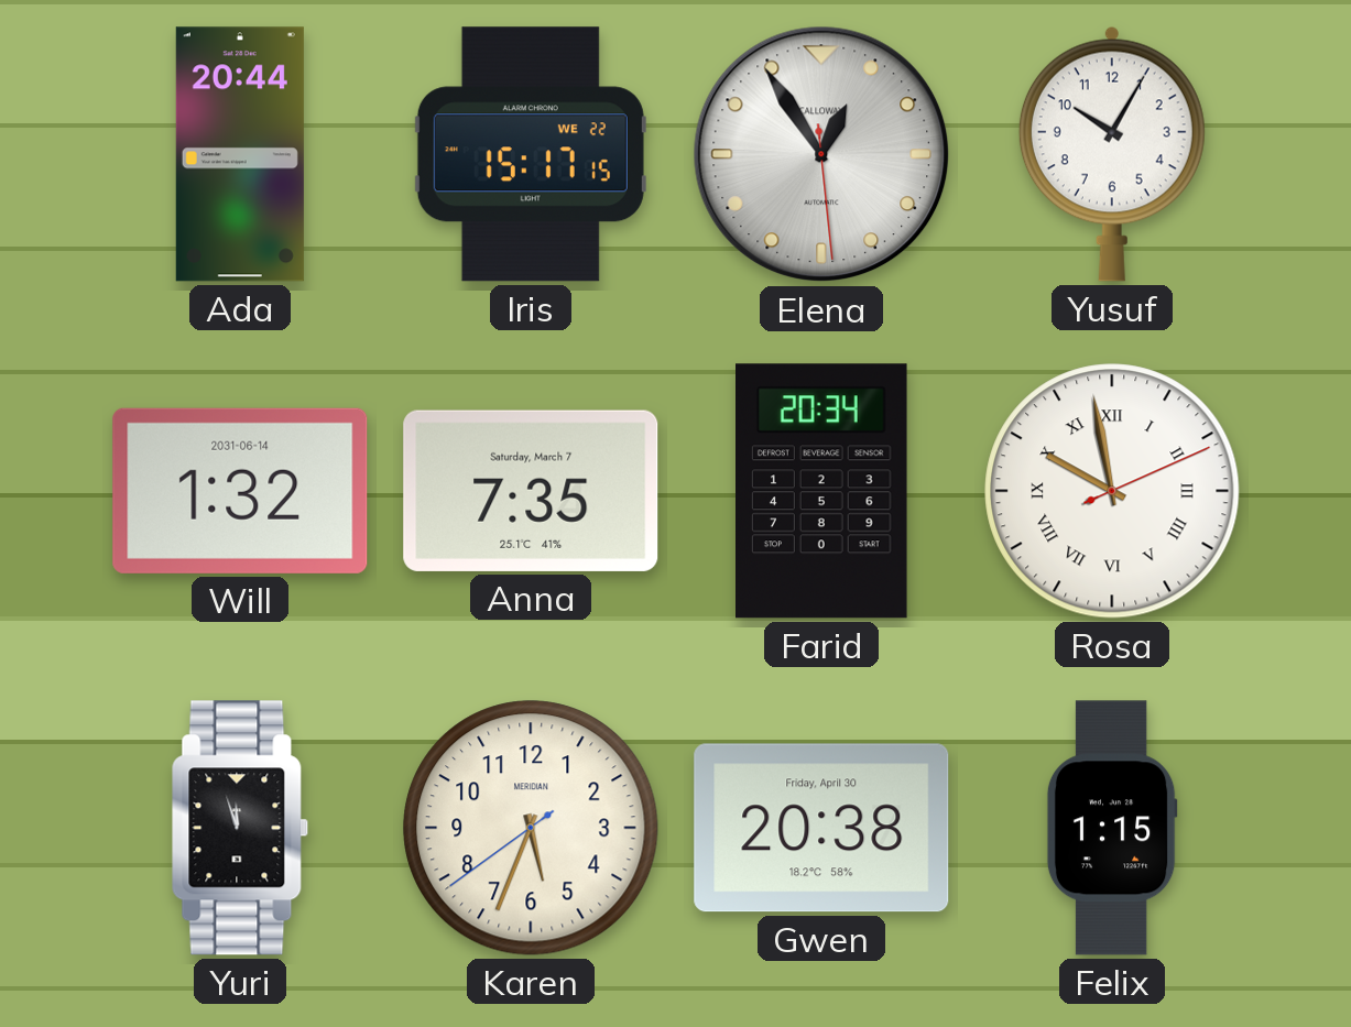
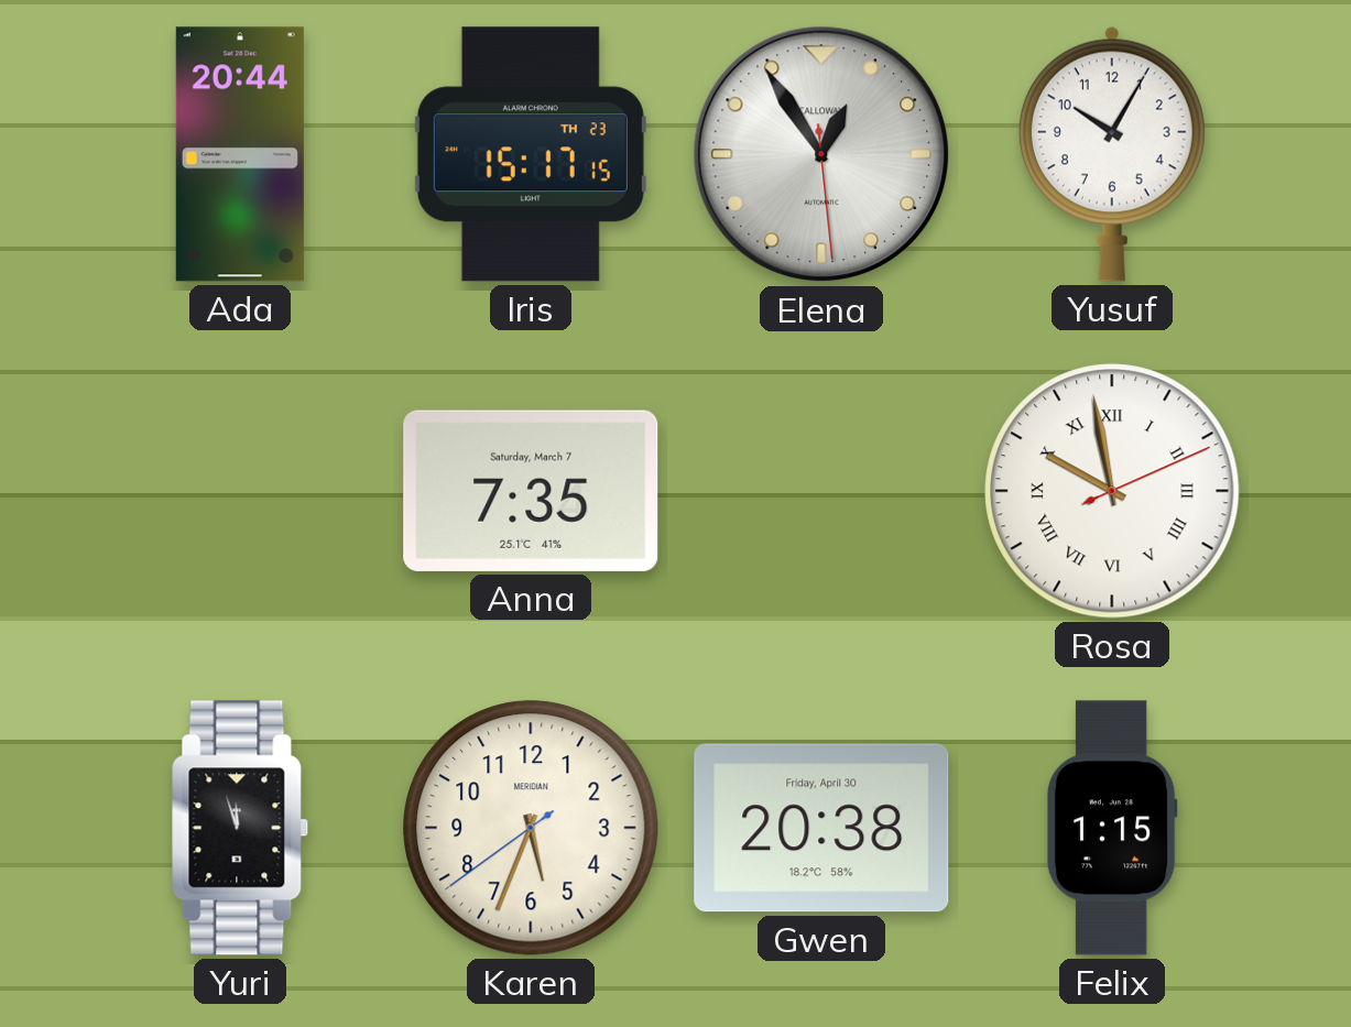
Iris date: WE 22 -> TH 23 (531, 154)
Will: 1:32 -> none (240, 491)
Farid: 20:34 -> none (822, 491)
